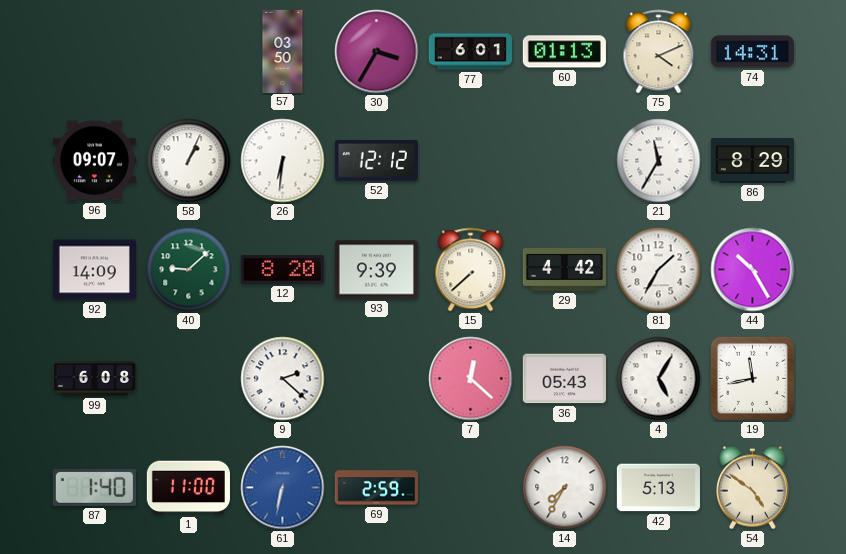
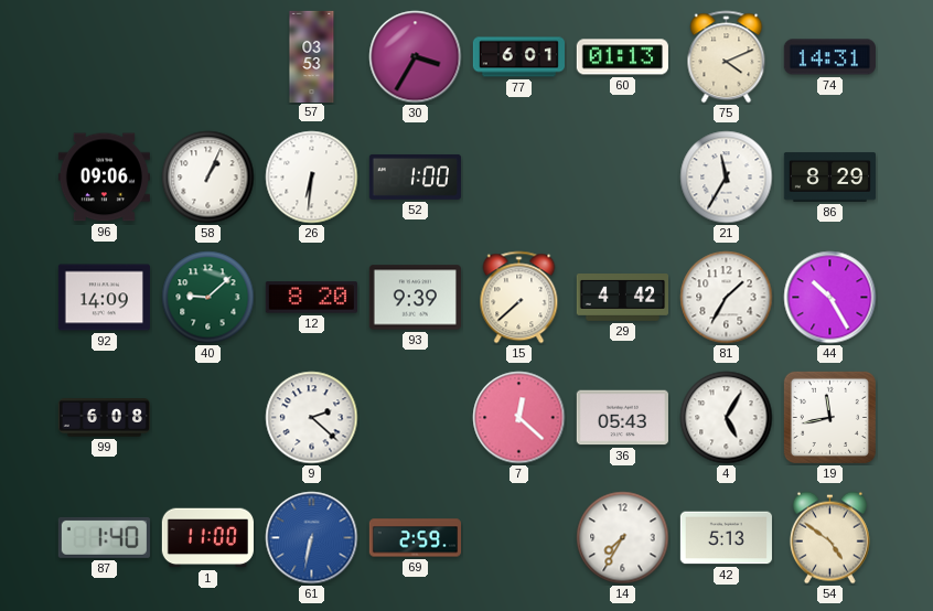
57: 03:50 -> 03:53 (312, 56)
96: 09:07 -> 09:06 (104, 178)
52: 12:12 -> 1:00 (415, 176)
